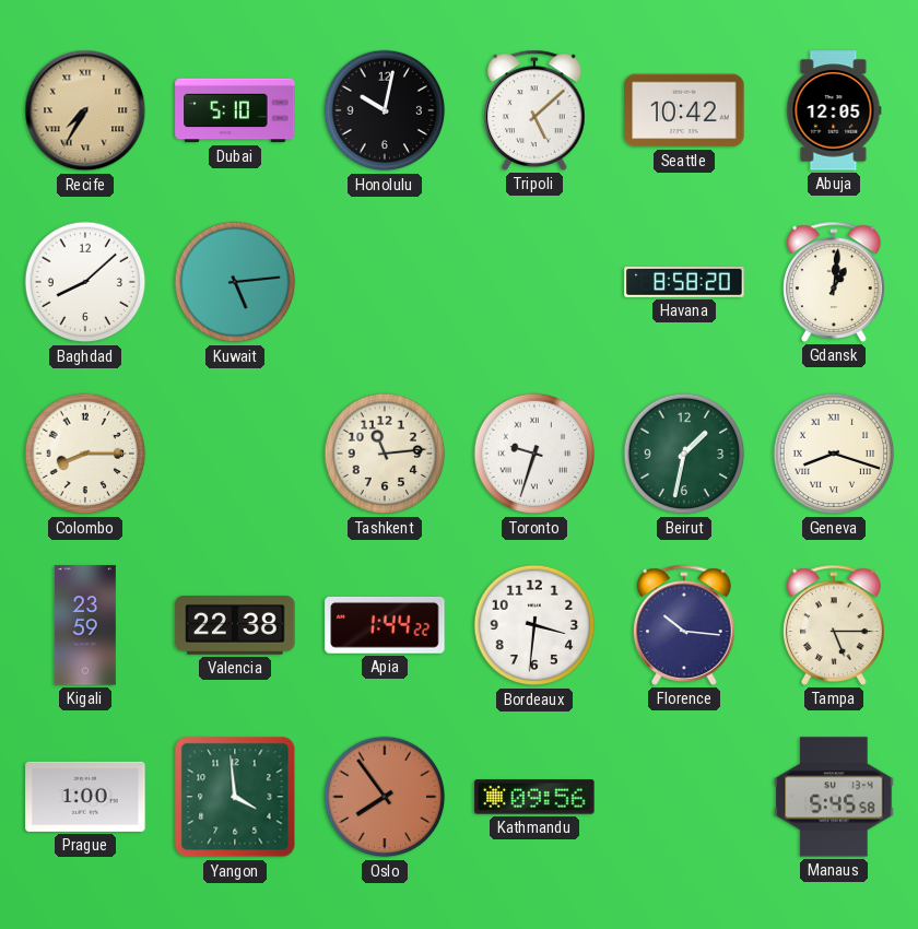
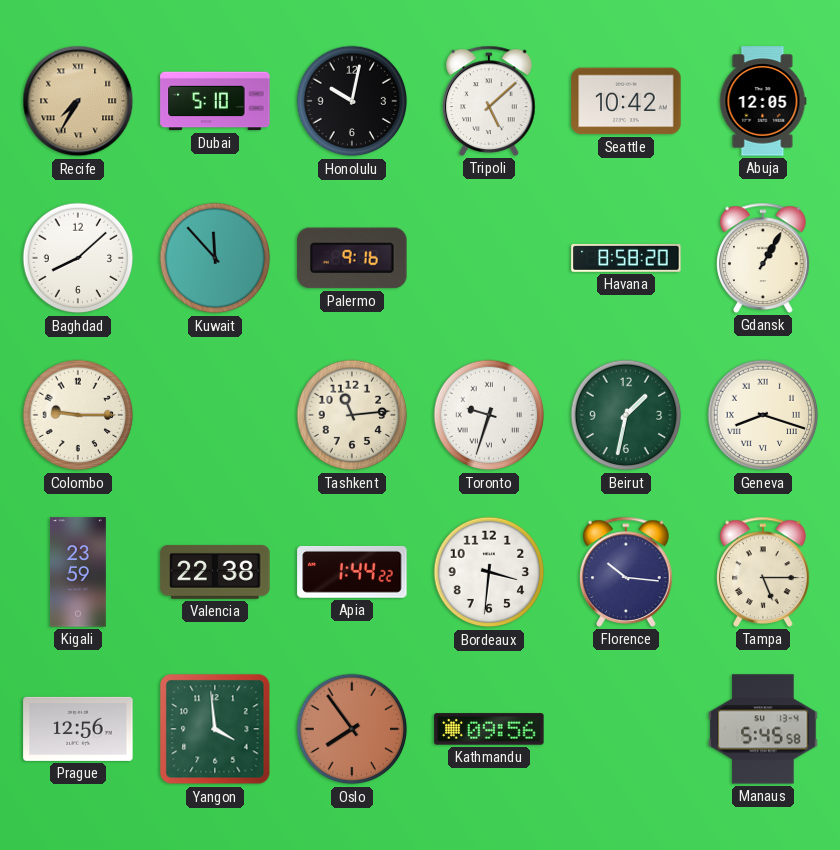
Kuwait: 5:14 -> 11:53 (215, 258)
Palermo: none -> 9:16 (352, 258)
Gdansk: 1:01 -> 1:05 (763, 258)
Colombo: 8:15 -> 9:15 (78, 415)
Prague: 1:00 -> 12:56 (78, 729)
